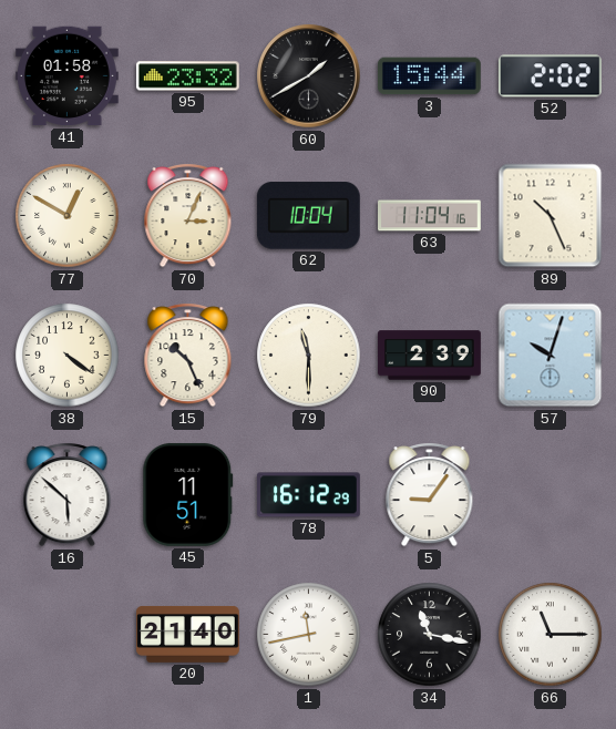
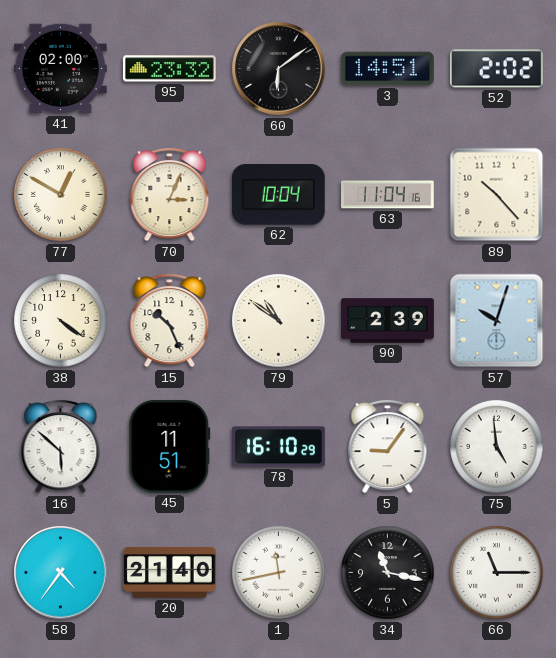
41: 01:58 -> 02:00 (61, 69)
60: 1:40 -> 6:09 (279, 69)
3: 15:44 -> 14:51 (388, 69)
89: 10:26 -> 10:23 (497, 195)
79: 11:30 -> 10:51 (279, 321)
78: 16:12 -> 16:10 (279, 447)
75: none -> 4:59 (497, 447)
58: none -> 4:36 (61, 573)
